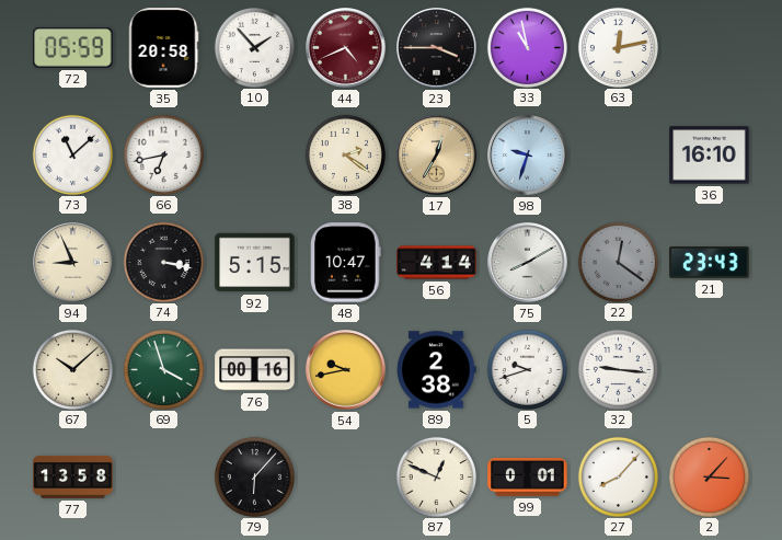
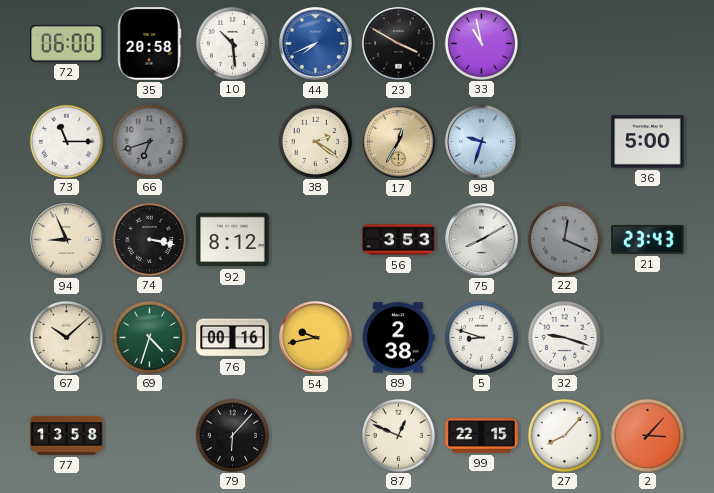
72: 05:59 -> 06:00 (67, 43)
10: 1:53 -> 10:29 (232, 43)
44: 4:41 -> 7:41 (316, 44)
44 dial: burgundy -> blue (316, 44)
23: 3:45 -> 3:50 (399, 44)
63: 12:13 -> none (618, 47)
73: 11:08 -> 11:15 (66, 141)
66: 6:43 -> 6:42 (149, 141)
66 dial: white -> grey (149, 141)
36: 16:10 -> 5:00 (648, 142)
92: 5:15 -> 8:12 (233, 240)
48: 10:47 -> none (346, 263)
56: 4:14 -> 3:53 (399, 240)
22: 12:21 -> 12:19 (564, 239)
69: 3:57 -> 4:33 (149, 337)
5: 9:42 -> 8:48 (481, 337)
32: 9:16 -> 9:18 (564, 337)
99: 0:01 -> 22:15 (482, 436)
